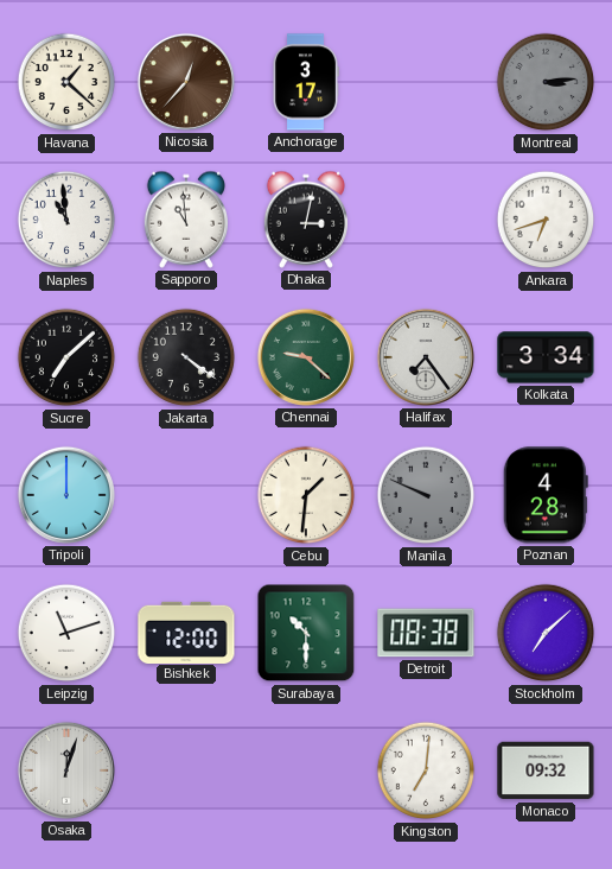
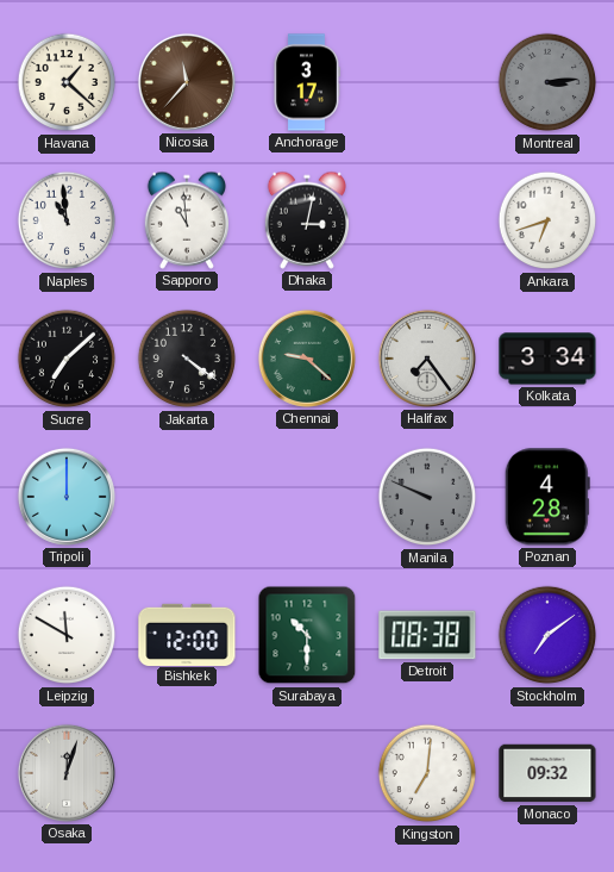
Nicosia: 12:37 -> 11:37 (187, 82)
Cebu: 1:31 -> none (306, 495)
Leipzig: 11:12 -> 11:50 (67, 635)
Stockholm: 7:08 -> 7:09 (547, 635)
